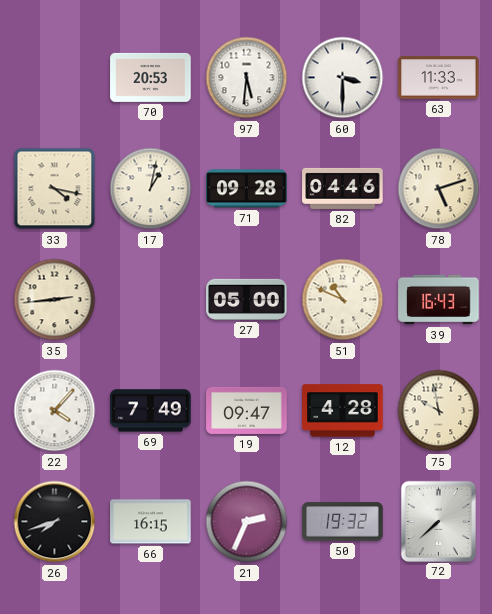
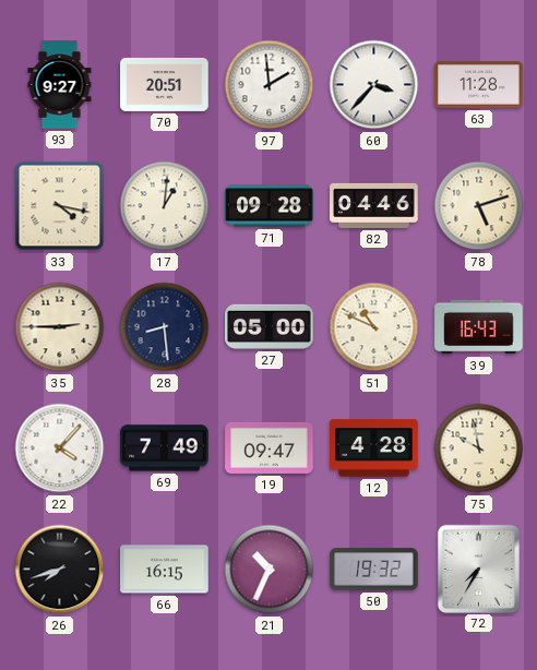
93: none -> 9:27 (60, 85)
70: 20:53 -> 20:51 (165, 84)
97: 5:31 -> 1:59 (270, 85)
60: 3:30 -> 3:37 (374, 85)
63: 11:33 -> 11:28 (479, 85)
17: 1:02 -> 1:01 (165, 206)
35: 2:44 -> 2:45 (60, 327)
28: none -> 8:29 (165, 327)
21: 2:34 -> 10:34 (270, 570)
72: 7:38 -> 7:35 (478, 569)
